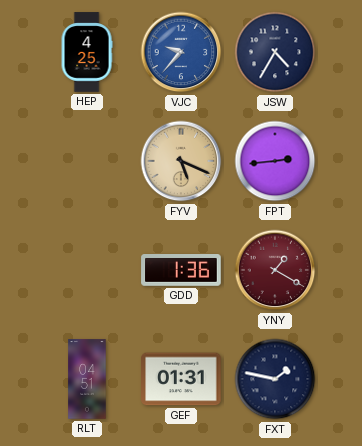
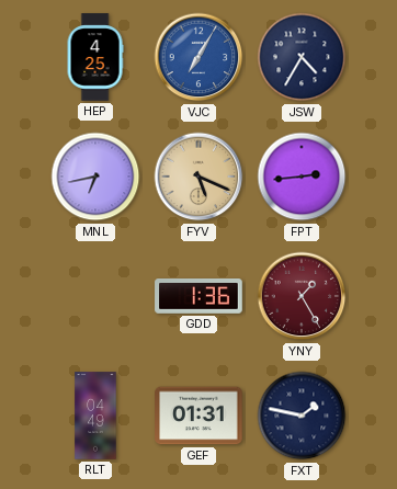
VJC: 9:37 -> 7:05 (198, 57)
MNL: none -> 6:43 (95, 177)
YNY: 1:20 -> 1:25 (302, 296)
RLT: 04:51 -> 04:49 (95, 416)
